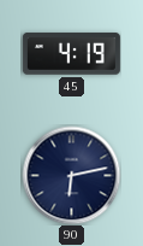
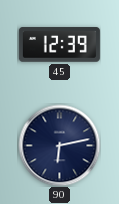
45: 4:19 -> 12:39 (59, 45)
